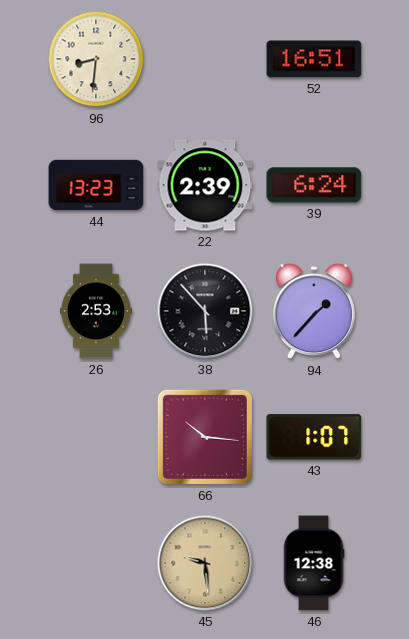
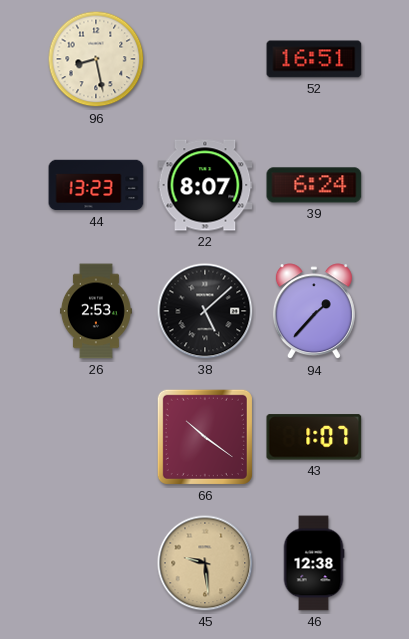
96: 8:31 -> 8:28 (96, 59)
22: 2:39 -> 8:07 (205, 185)
38: 5:53 -> 5:08 (205, 311)
66: 10:16 -> 10:21 (205, 437)
